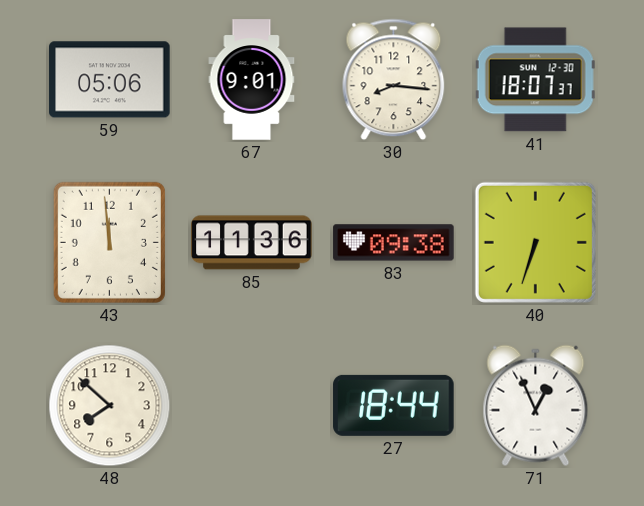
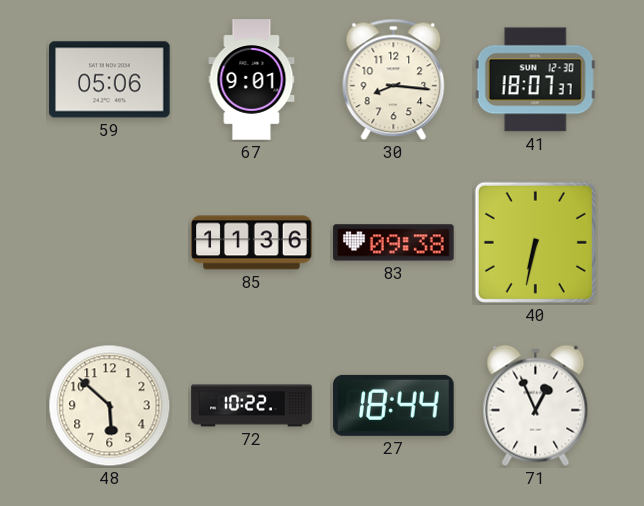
43: 11:59 -> none (109, 242)
40: 6:33 -> 6:32 (535, 242)
48: 7:52 -> 5:52 (110, 406)
72: none -> 10:22 (252, 406)
